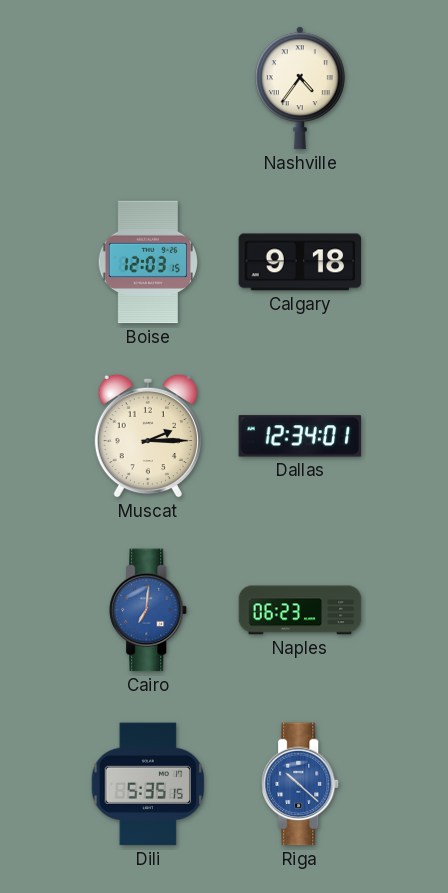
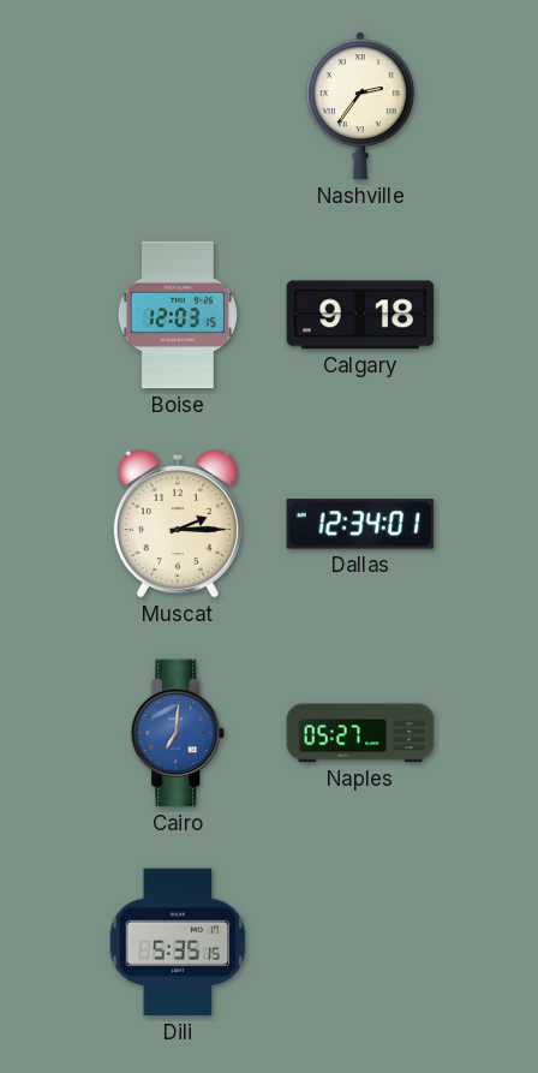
Nashville: 4:36 -> 2:36 (360, 106)
Naples: 06:23 -> 05:27 (360, 733)
Riga: 10:22 -> none (301, 784)
